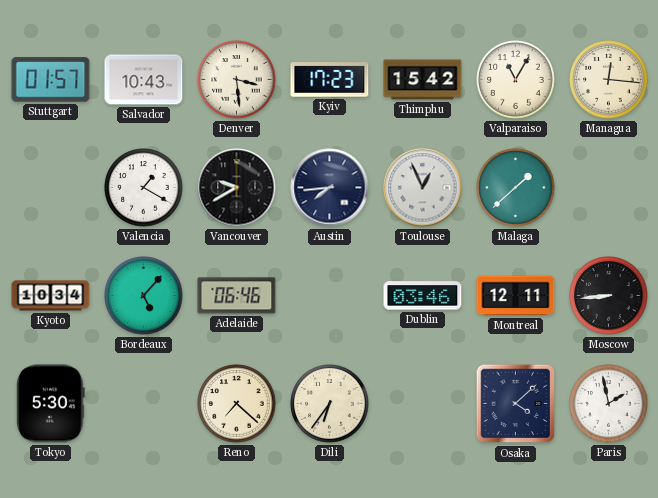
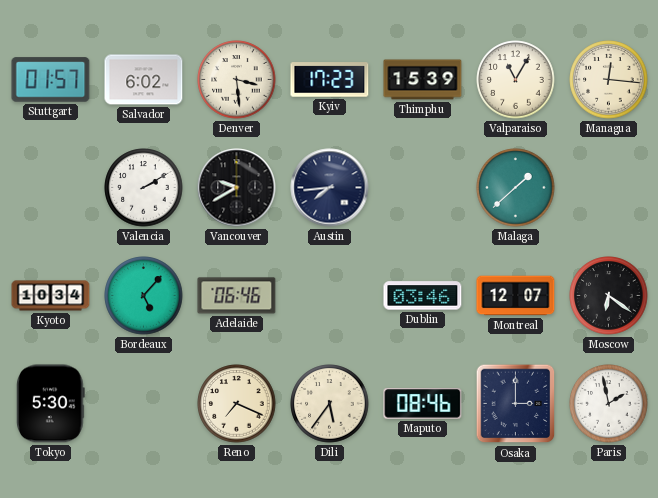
Salvador: 10:43 -> 6:02 (144, 80)
Thimphu: 15:42 -> 15:39 (423, 80)
Valencia: 1:20 -> 2:10 (144, 188)
Toulouse: 12:56 -> none (423, 188)
Montreal: 12:11 -> 12:07 (516, 296)
Moscow: 8:44 -> 6:21 (609, 296)
Reno: 7:22 -> 7:19 (237, 404)
Dili: 6:36 -> 5:36 (330, 404)
Maputo: none -> 08:46 (423, 404)
Osaka: 4:08 -> 3:00 (516, 404)
